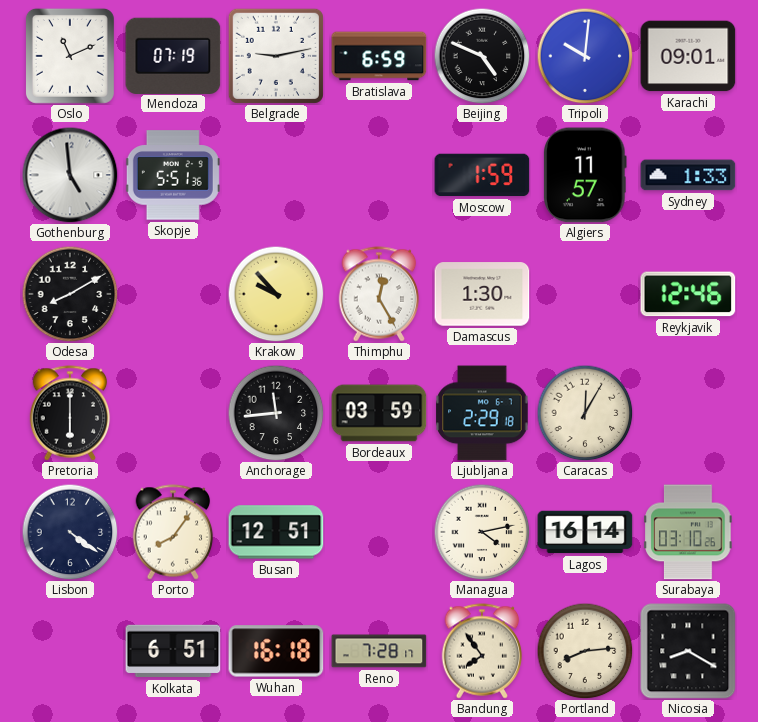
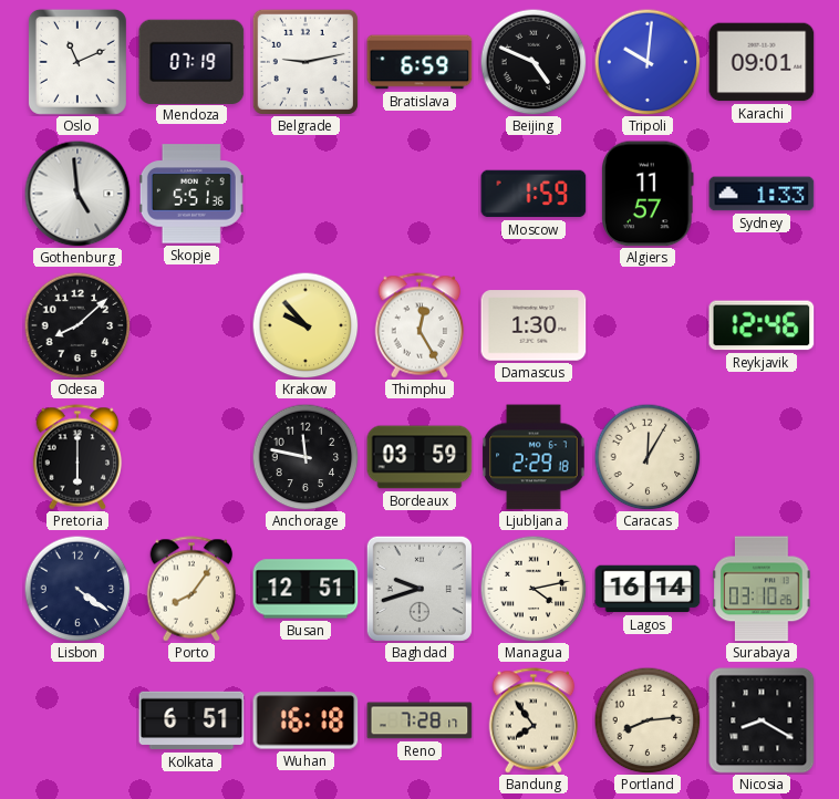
Odesa: 8:10 -> 8:08 (77, 325)
Anchorage: 11:44 -> 11:47 (305, 457)
Baghdad: none -> 9:42 (419, 589)
